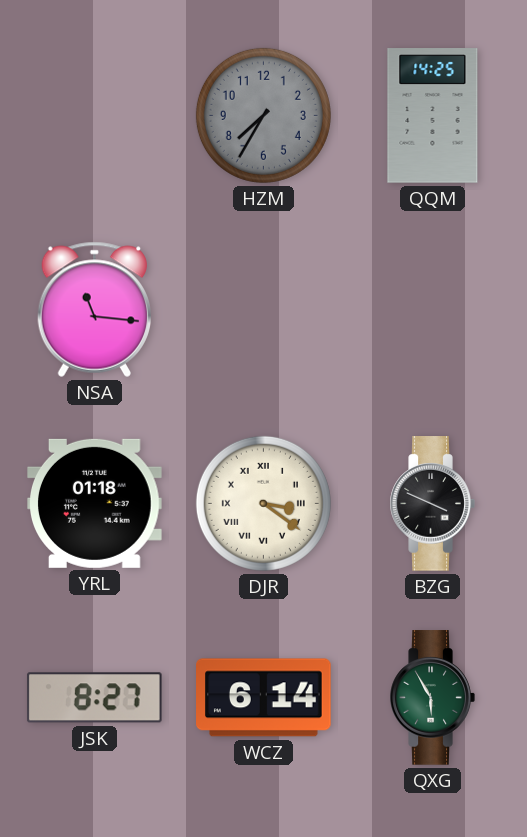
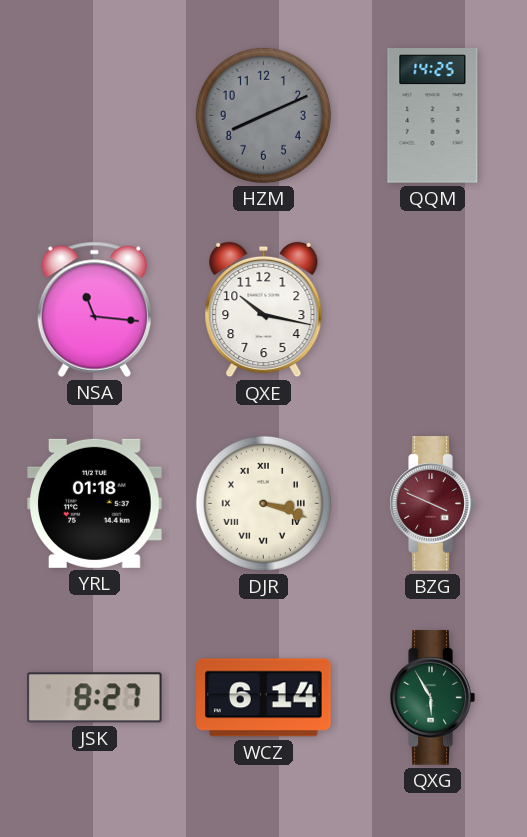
HZM: 7:35 -> 8:11 (263, 115)
QXE: none -> 10:17 (264, 310)
DJR: 3:21 -> 3:18 (263, 503)
BZG dial: black -> burgundy (432, 504)
